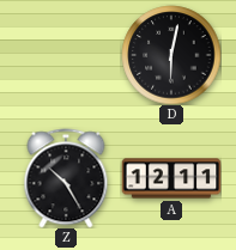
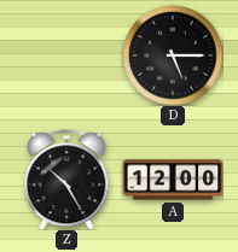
D: 6:02 -> 5:15 (173, 55)
A: 12:11 -> 12:00 (173, 180)
